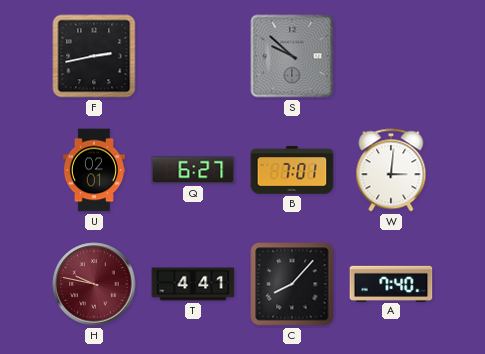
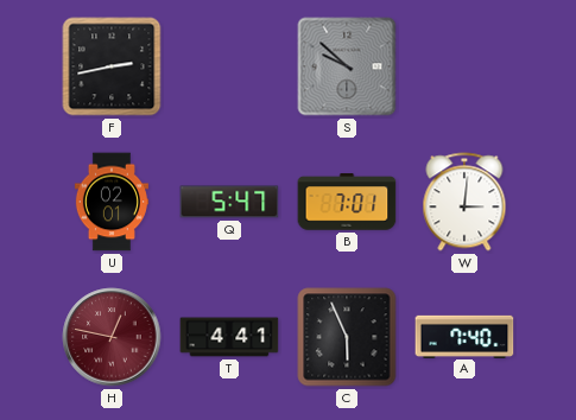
Q: 6:27 -> 5:47 (229, 202)
H: 9:47 -> 12:47 (112, 337)
C: 8:07 -> 5:56 (347, 337)
